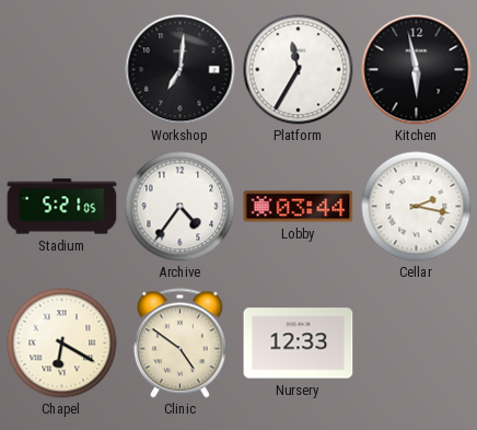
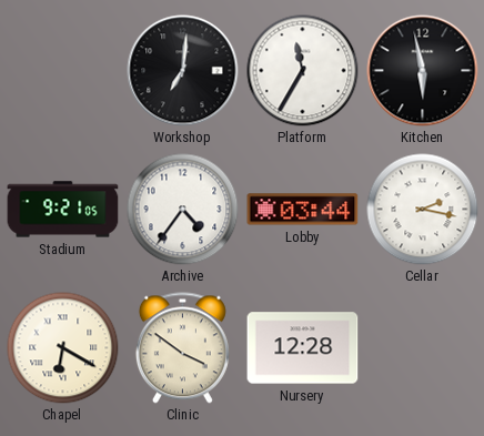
Stadium: 5:21 -> 9:21 (63, 210)
Clinic: 4:51 -> 3:51 (182, 348)
Nursery: 12:33 -> 12:28 (303, 348)
